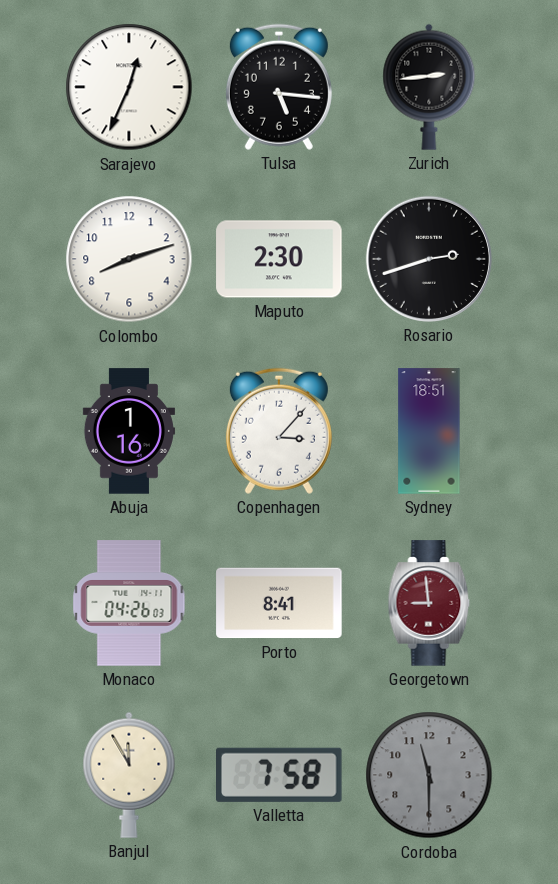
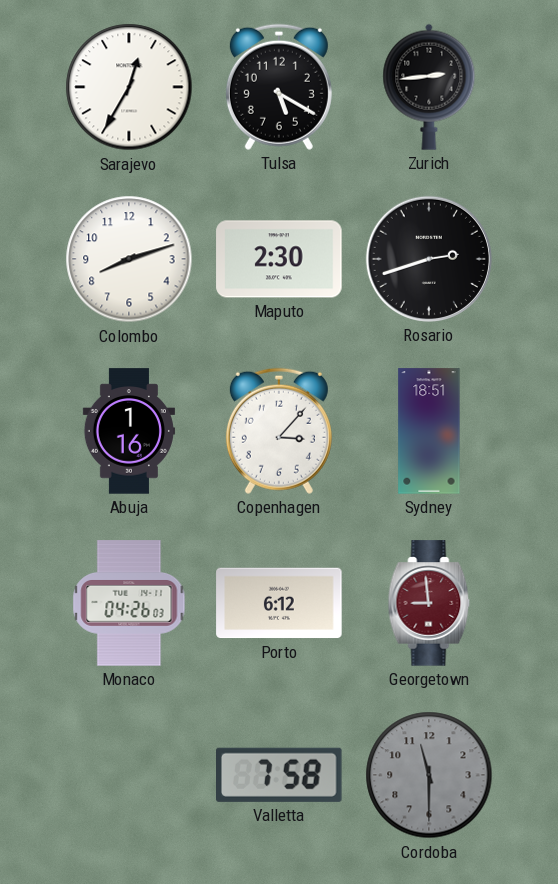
Sarajevo: 12:34 -> 12:35 (129, 87)
Tulsa: 5:16 -> 5:20 (279, 87)
Porto: 8:41 -> 6:12 (279, 603)
Banjul: 11:55 -> none (129, 775)
